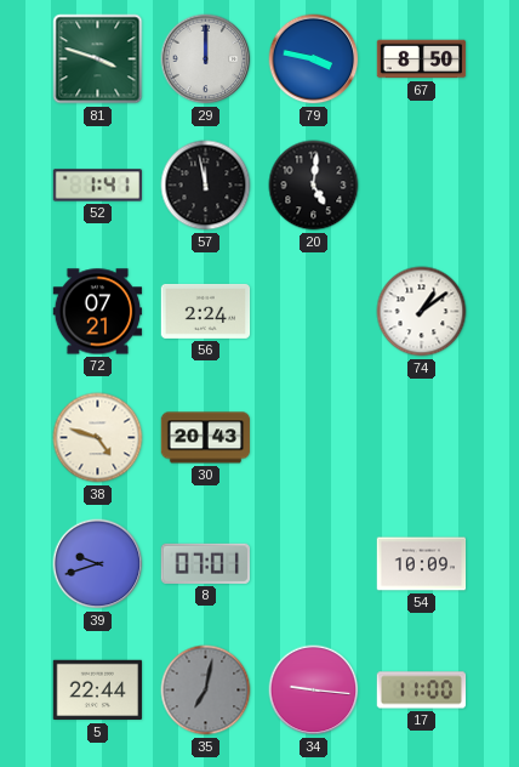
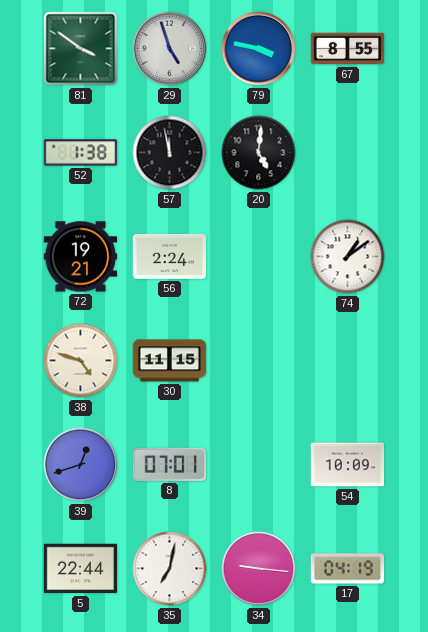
81: 3:48 -> 3:51 (81, 49)
29: 12:00 -> 4:57 (170, 49)
67: 8:50 -> 8:55 (348, 49)
52: 1:41 -> 1:38 (81, 153)
72: 07:21 -> 19:21 (81, 257)
30: 20:43 -> 11:15 (170, 361)
39: 9:42 -> 12:42 (81, 465)
35 dial: grey -> white (170, 569)
17: 11:00 -> 04:19 (348, 569)
